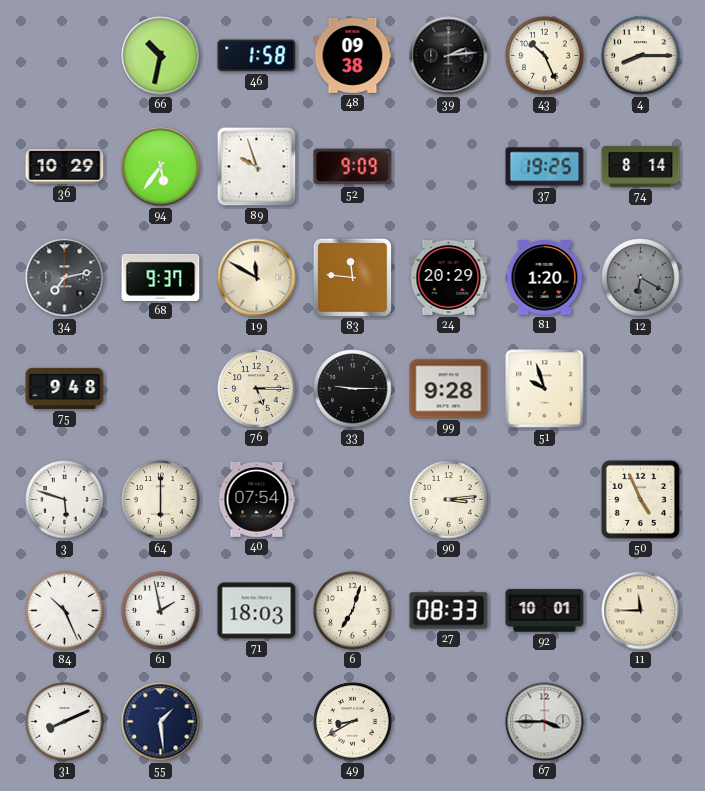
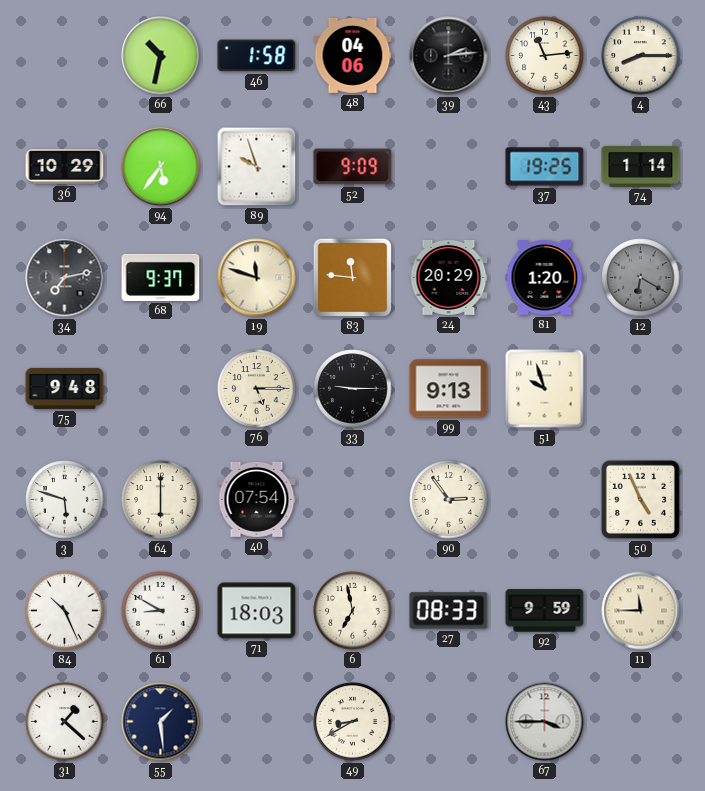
48: 09:38 -> 04:06 (353, 55)
43: 10:26 -> 11:14 (545, 56)
74: 8:14 -> 1:14 (641, 166)
19: 11:50 -> 11:48 (257, 278)
99: 9:28 -> 9:13 (449, 389)
90: 3:14 -> 2:54 (449, 500)
61: 1:58 -> 8:50 (161, 611)
6: 7:03 -> 6:58 (353, 611)
92: 10:01 -> 9:59 (545, 611)
31: 8:11 -> 1:22 (65, 722)
